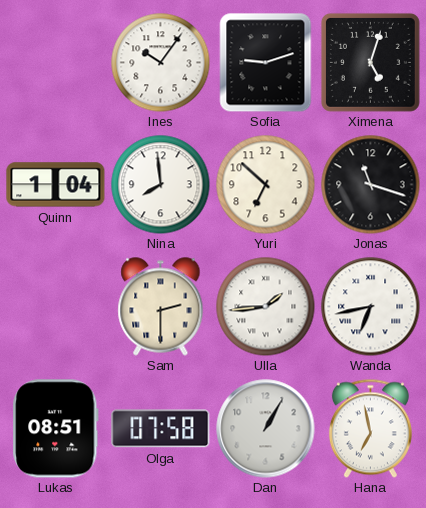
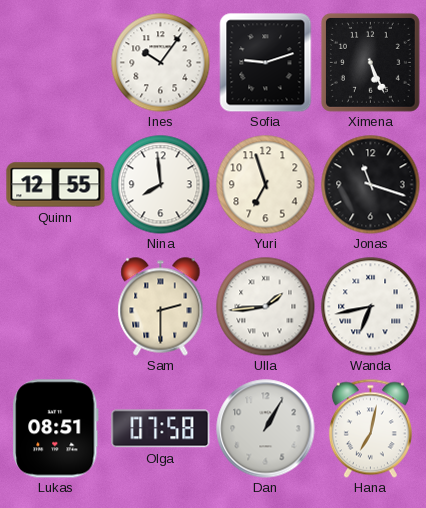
Ximena: 5:03 -> 5:26 (370, 62)
Quinn: 1:04 -> 12:55 (56, 185)
Yuri: 6:52 -> 6:57 (266, 185)
Hana: 6:58 -> 7:02 (370, 428)
